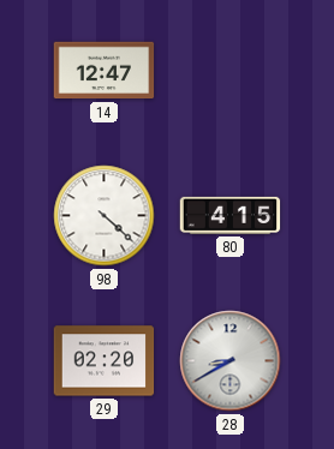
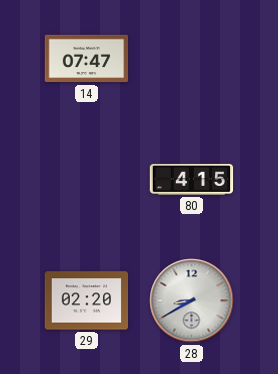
14: 12:47 -> 07:47 (87, 59)
98: 4:22 -> none (105, 216)
